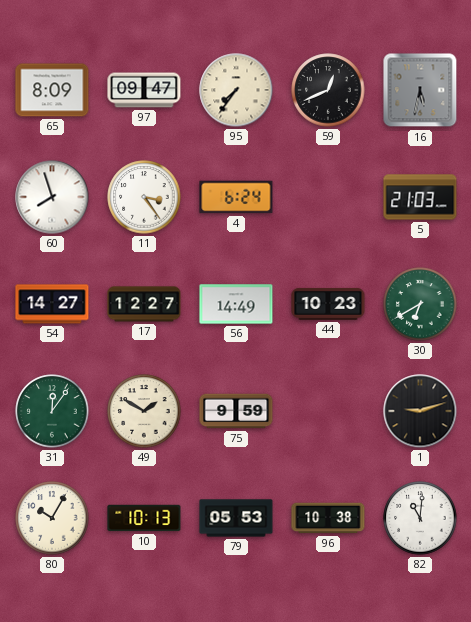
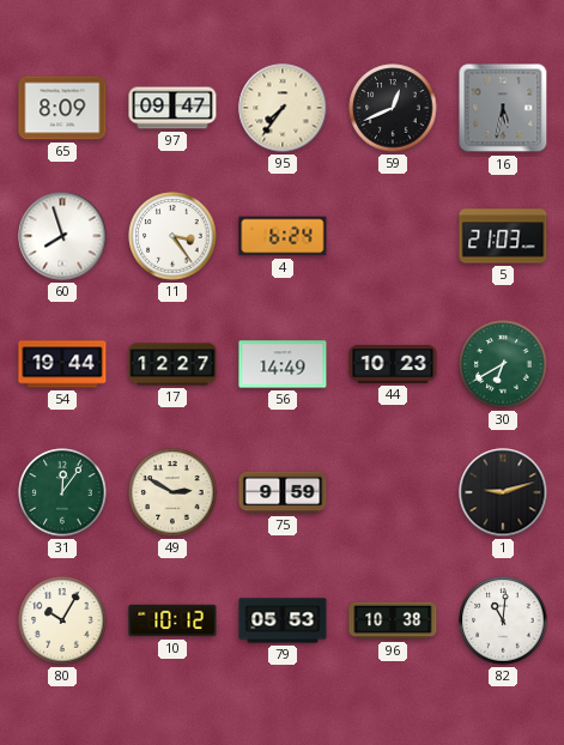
54: 14:27 -> 19:44 (62, 364)
49: 1:50 -> 2:50 (172, 492)
10: 10:13 -> 10:12 (172, 620)
